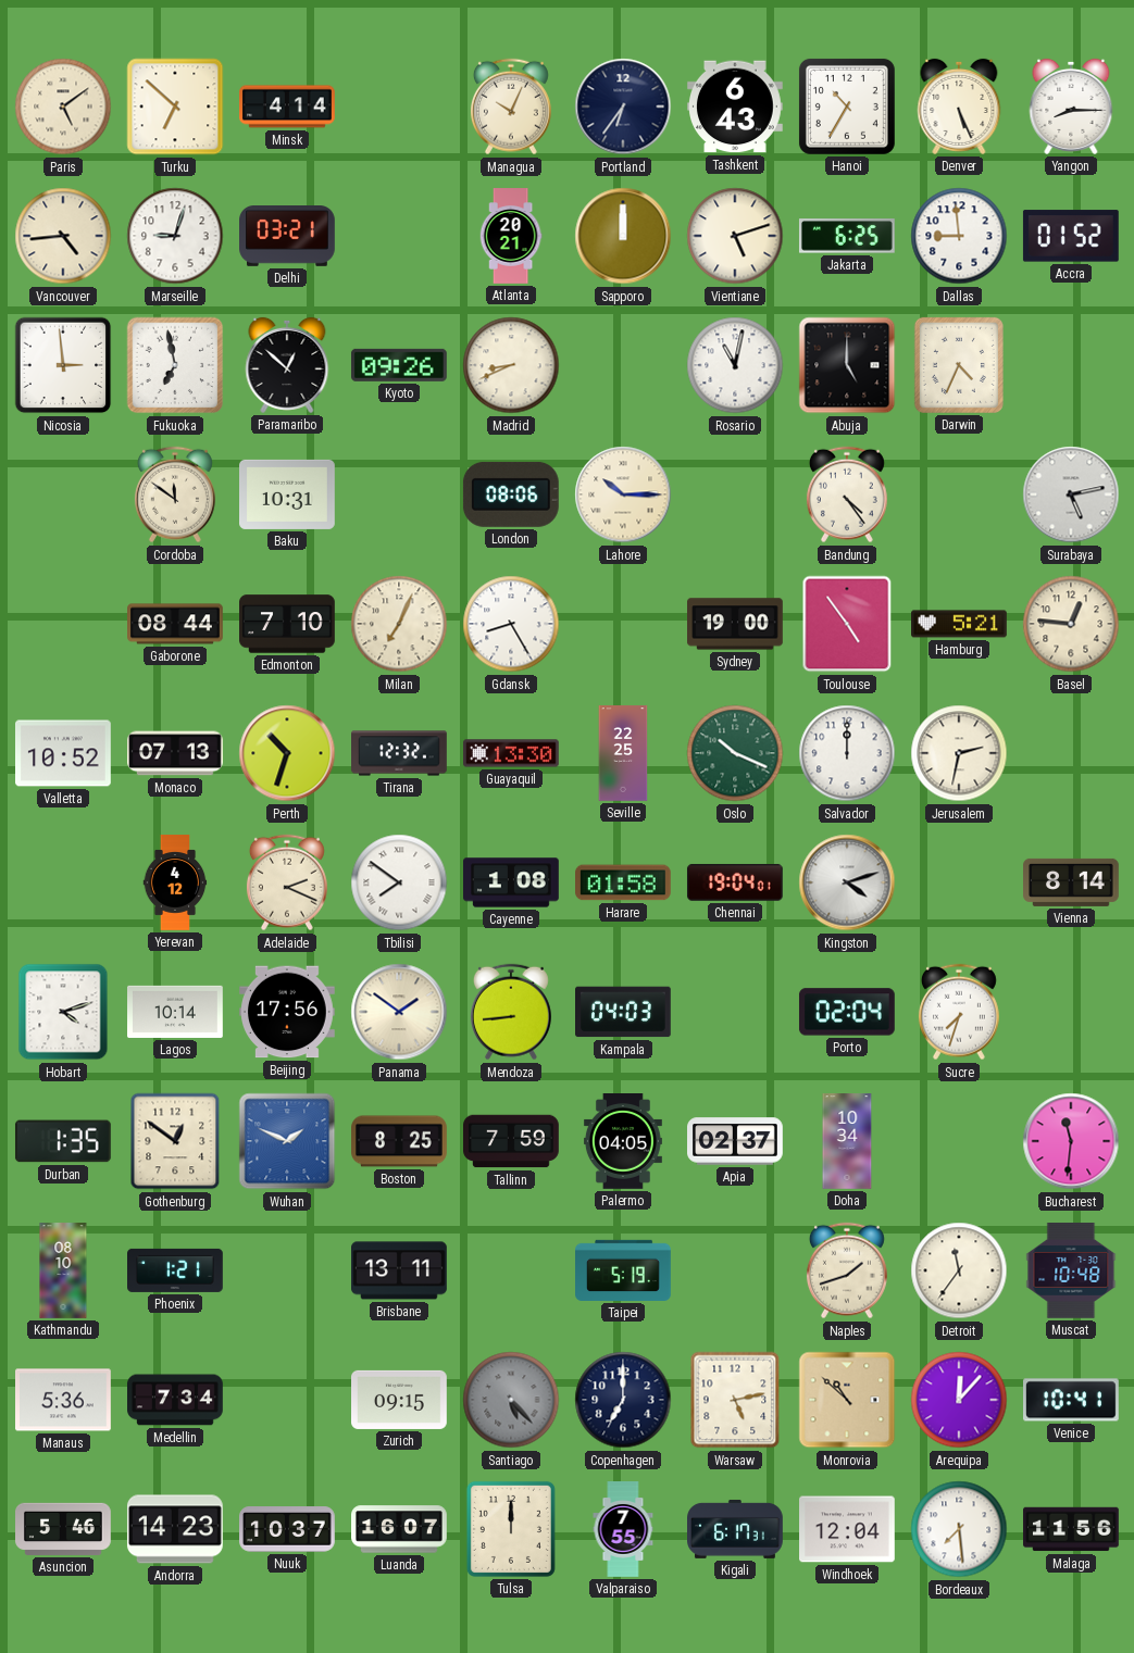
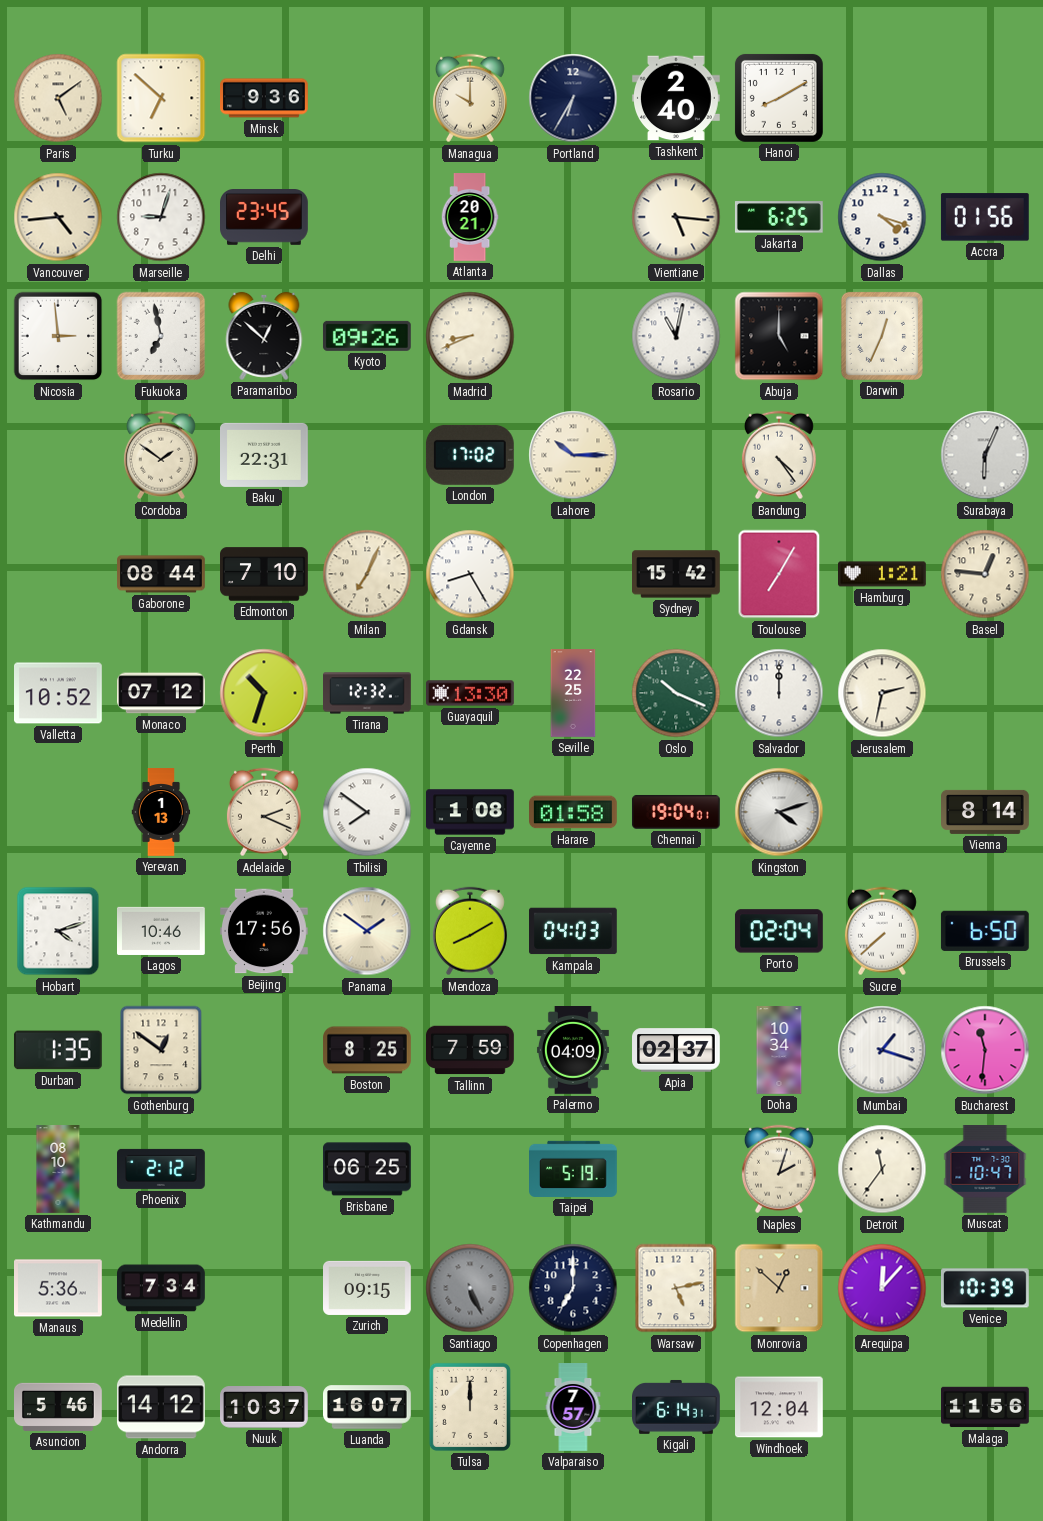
Minsk: 4:14 -> 9:36 (265, 98)
Managua: 10:04 -> 10:00 (470, 98)
Portland: 6:36 -> 6:35 (573, 98)
Tashkent: 6:43 -> 2:40 (677, 98)
Hanoi: 10:35 -> 8:10 (779, 98)
Denver: 5:26 -> none (959, 107)
Yangon: 8:15 -> none (1071, 107)
Delhi: 03:21 -> 23:45 (265, 218)
Sapporo: 12:00 -> none (623, 236)
Vientiane: 5:12 -> 5:16 (676, 217)
Dallas: 8:59 -> 4:18 (882, 217)
Accra: 01:52 -> 01:56 (985, 217)
Darwin: 4:34 -> 12:34 (882, 336)
Cordoba: 11:51 -> 1:51 (161, 455)
Baku: 10:31 -> 22:31 (265, 455)
London: 08:06 -> 17:02 (470, 455)
Surabaya: 5:13 -> 6:04 (985, 455)
Sydney: 19:00 -> 15:42 (677, 574)
Toulouse: 4:54 -> 7:05 (779, 574)
Hamburg: 5:21 -> 1:21 (883, 574)
Monaco: 07:13 -> 07:12 (162, 693)
Yerevan: 4:12 -> 1:13 (161, 812)
Lagos: 10:14 -> 10:46 (162, 931)
Mendoza: 8:44 -> 8:10 (470, 931)
Sucre: 7:33 -> 7:38 (882, 931)
Brussels: none -> 6:50 (985, 931)
Wuhan: 1:49 -> none (287, 1141)
Palermo: 04:05 -> 04:09 (573, 1051)
Mumbai: none -> 1:18 (882, 1050)
Phoenix: 1:21 -> 2:12 (162, 1169)
Brisbane: 13:11 -> 06:25 (368, 1169)
Naples: 1:42 -> 2:03 (779, 1169)
Muscat: 10:48 -> 10:47 (985, 1170)
Santiago: 5:23 -> 5:26 (470, 1288)
Monrovia: 10:52 -> 12:52 (779, 1288)
Venice: 10:41 -> 10:39 (986, 1288)
Andorra: 14:23 -> 14:12 (161, 1407)
Valparaiso: 7:55 -> 7:57 (573, 1407)
Kigali: 6:17 -> 6:14 (677, 1407)
Bordeaux: 7:29 -> none (959, 1529)
